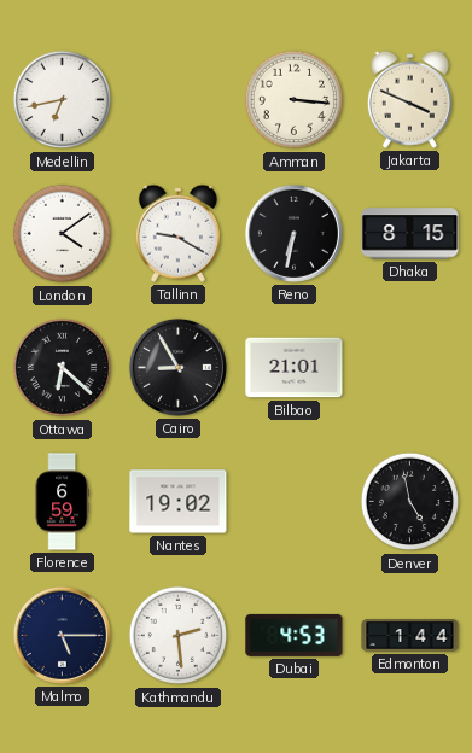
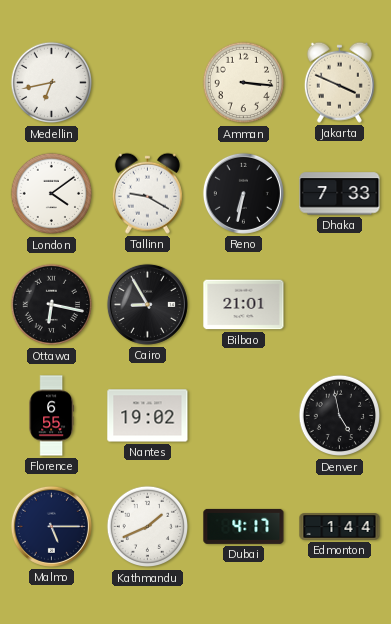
Dhaka: 8:15 -> 7:33 (340, 194)
Ottawa: 6:22 -> 6:17 (52, 305)
Florence: 6:59 -> 6:55 (51, 416)
Kathmandu: 2:29 -> 1:41 (148, 527)
Dubai: 4:53 -> 4:17 (244, 526)
